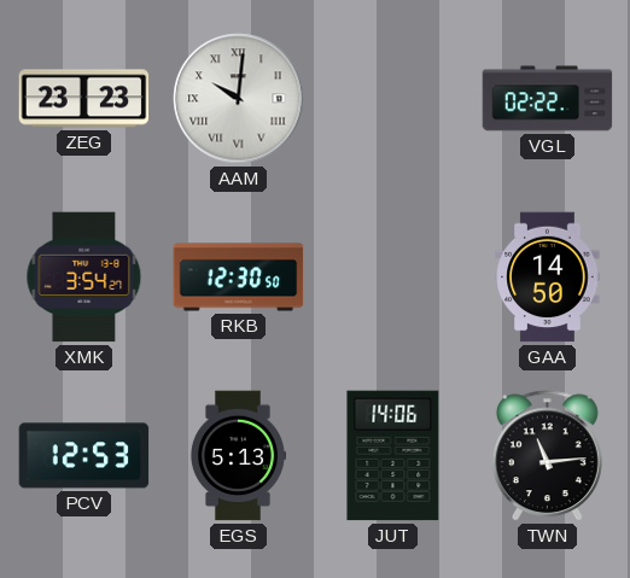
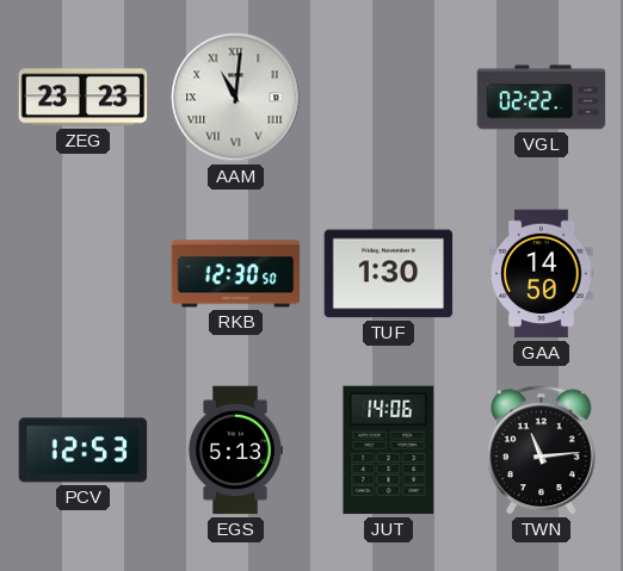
AAM: 10:01 -> 11:01 (236, 98)
XMK: 3:54 -> none (84, 278)
TUF: none -> 1:30 (389, 274)
